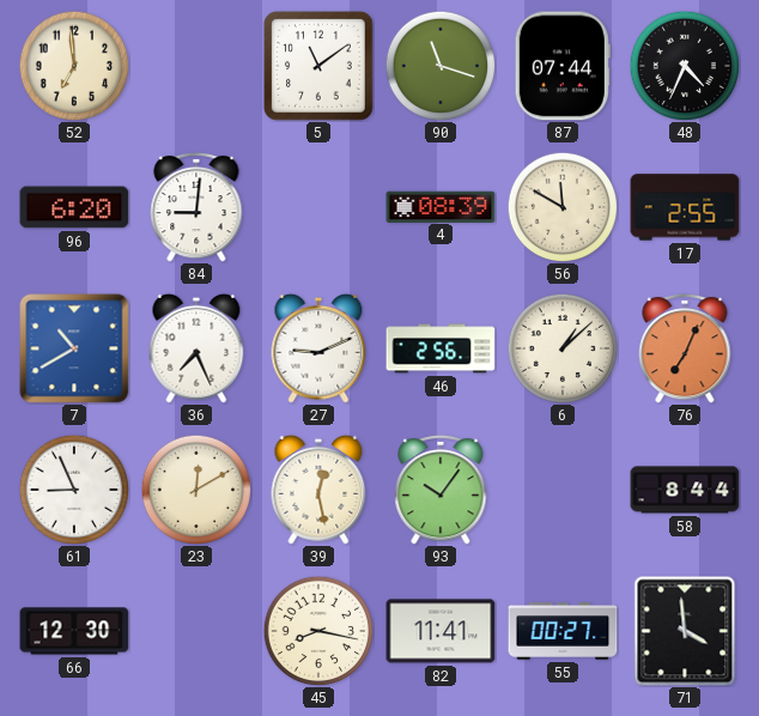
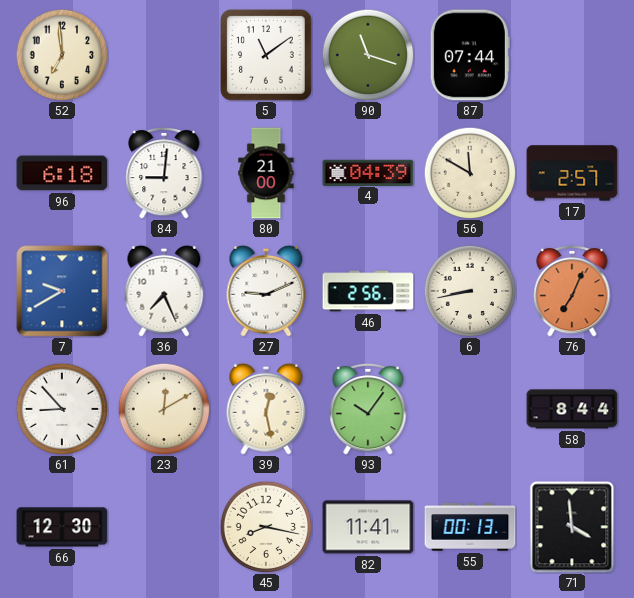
48: 4:34 -> none (685, 66)
96: 6:20 -> 6:18 (62, 173)
80: none -> 21:00 (266, 173)
4: 08:39 -> 04:39 (368, 172)
17: 2:55 -> 2:57 (572, 173)
7: 10:40 -> 9:40 (62, 291)
6: 1:08 -> 8:43 (470, 291)
61: 8:56 -> 8:53 (62, 409)
55: 00:27 -> 00:13 (470, 527)
